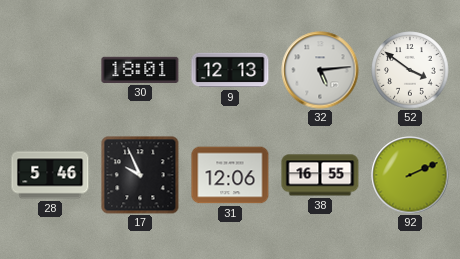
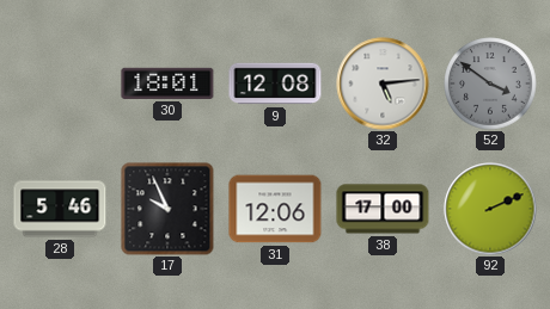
9: 12:13 -> 12:08 (275, 84)
52 dial: white -> grey (490, 84)
38: 16:55 -> 17:00 (383, 209)
